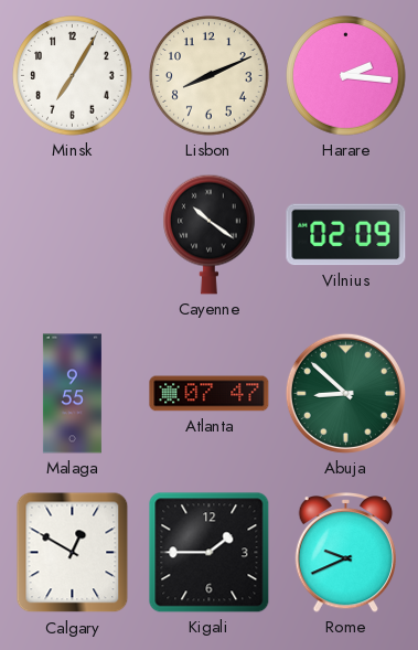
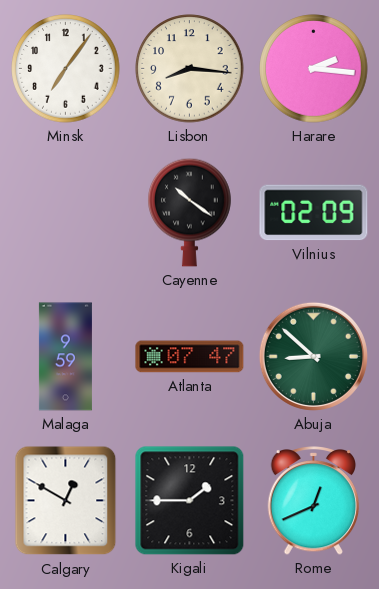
Minsk: 7:05 -> 7:06 (66, 69)
Lisbon: 8:11 -> 8:16 (190, 69)
Malaga: 9:55 -> 9:59 (65, 357)
Rome: 9:41 -> 12:41 (314, 501)
